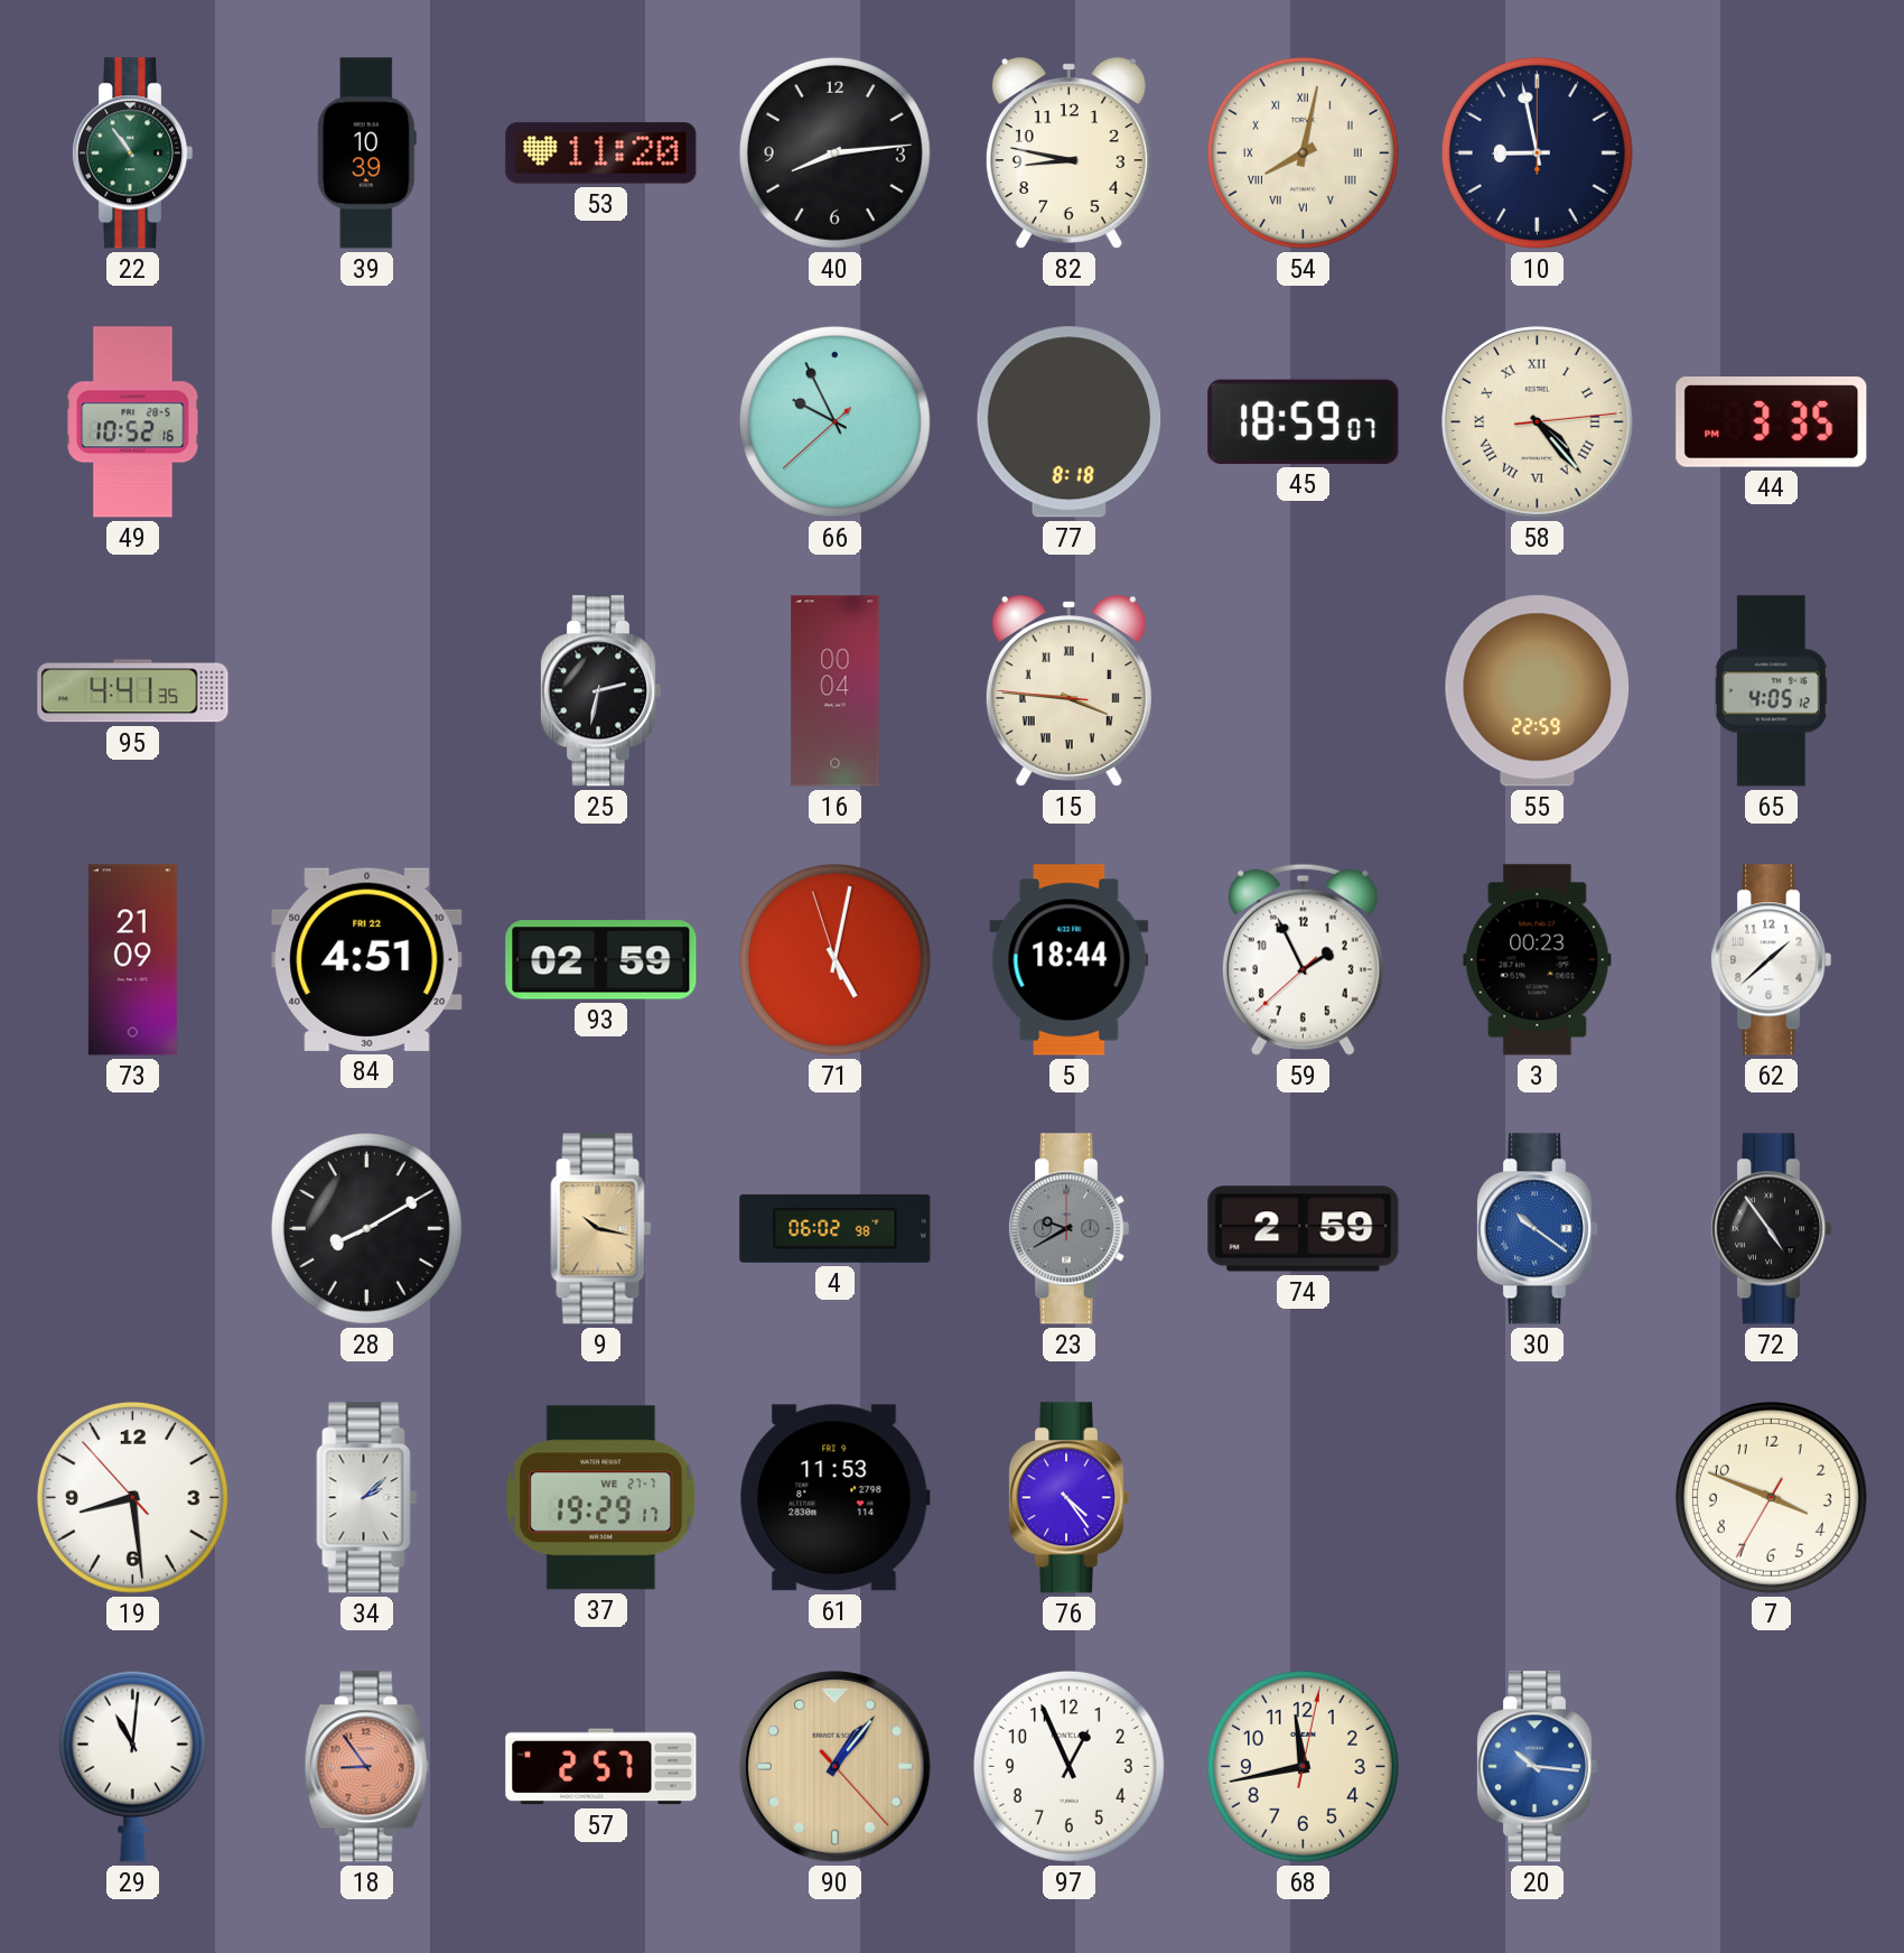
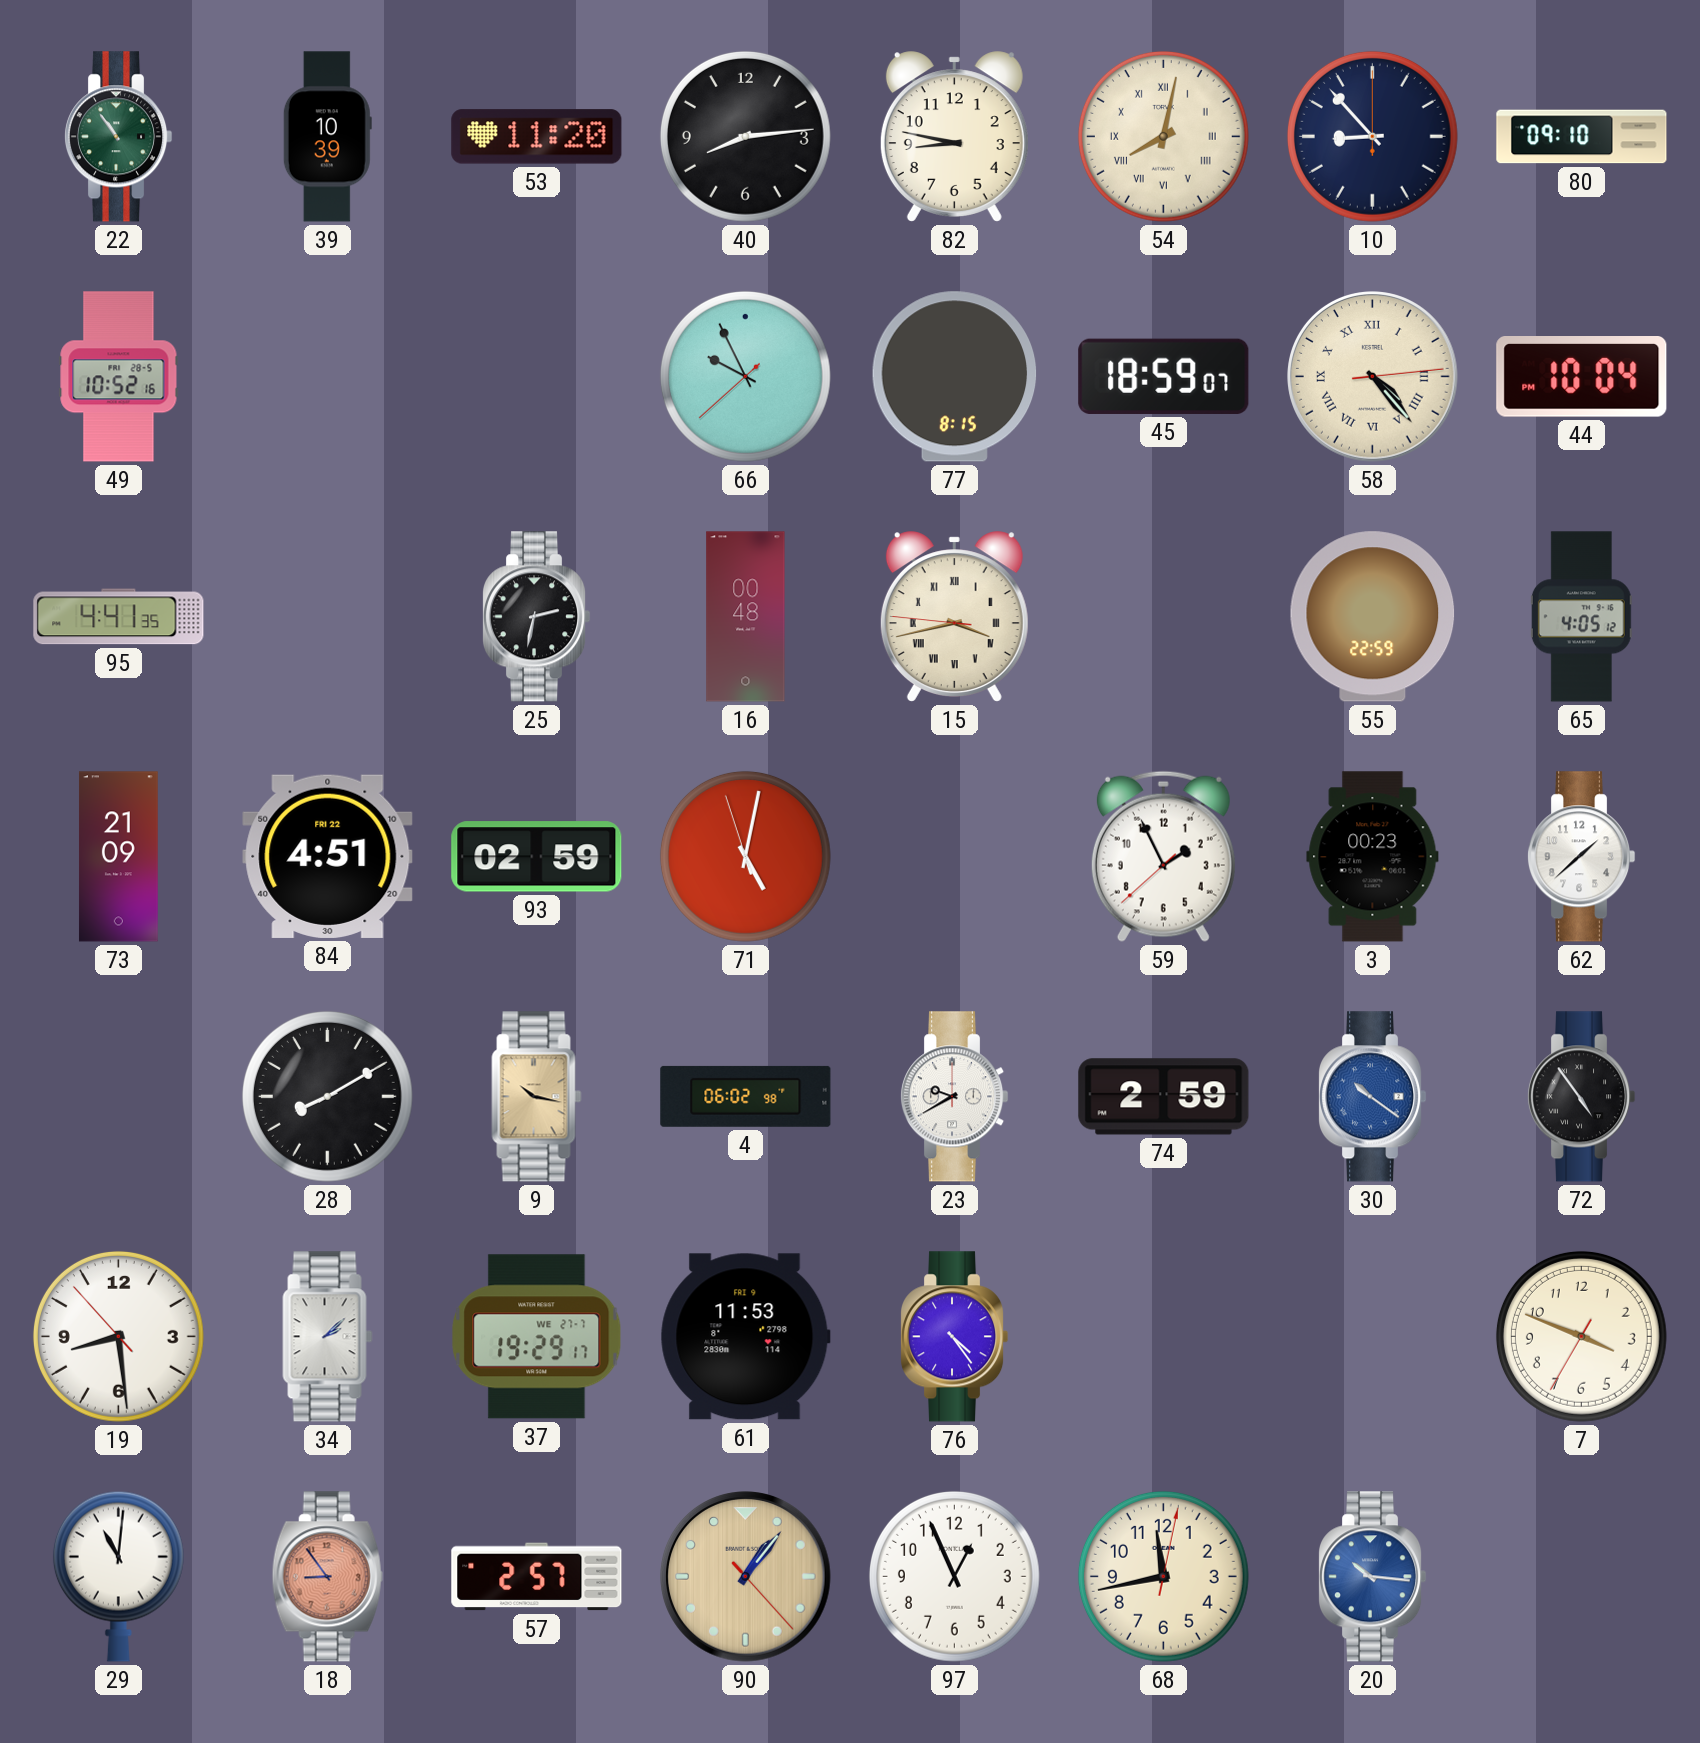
10: 8:58 -> 8:53 (1372, 136)
80: none -> 09:10 (1582, 137)
77: 8:18 -> 8:15 (955, 377)
44: 3:35 -> 10:04 (1582, 377)
16: 00:04 -> 00:48 (746, 617)
15: 3:45 -> 3:42 (954, 617)
5: 18:44 -> none (1070, 960)
23 dial: grey -> white (954, 1097)
